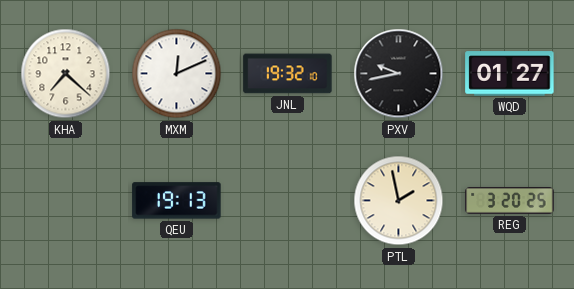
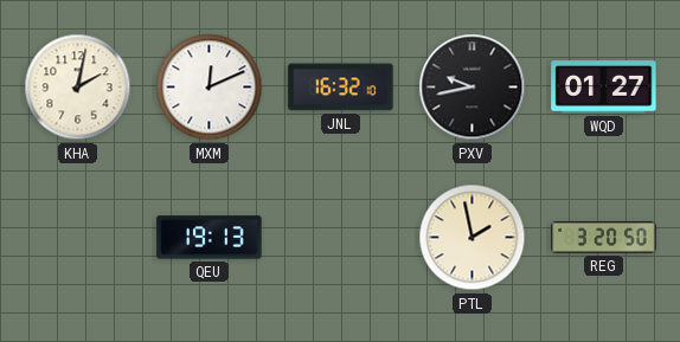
KHA: 7:22 -> 2:02 (78, 88)
JNL: 19:32 -> 16:32 (341, 88)
REG: 3:20:25 -> 3:20:50 (604, 238)
